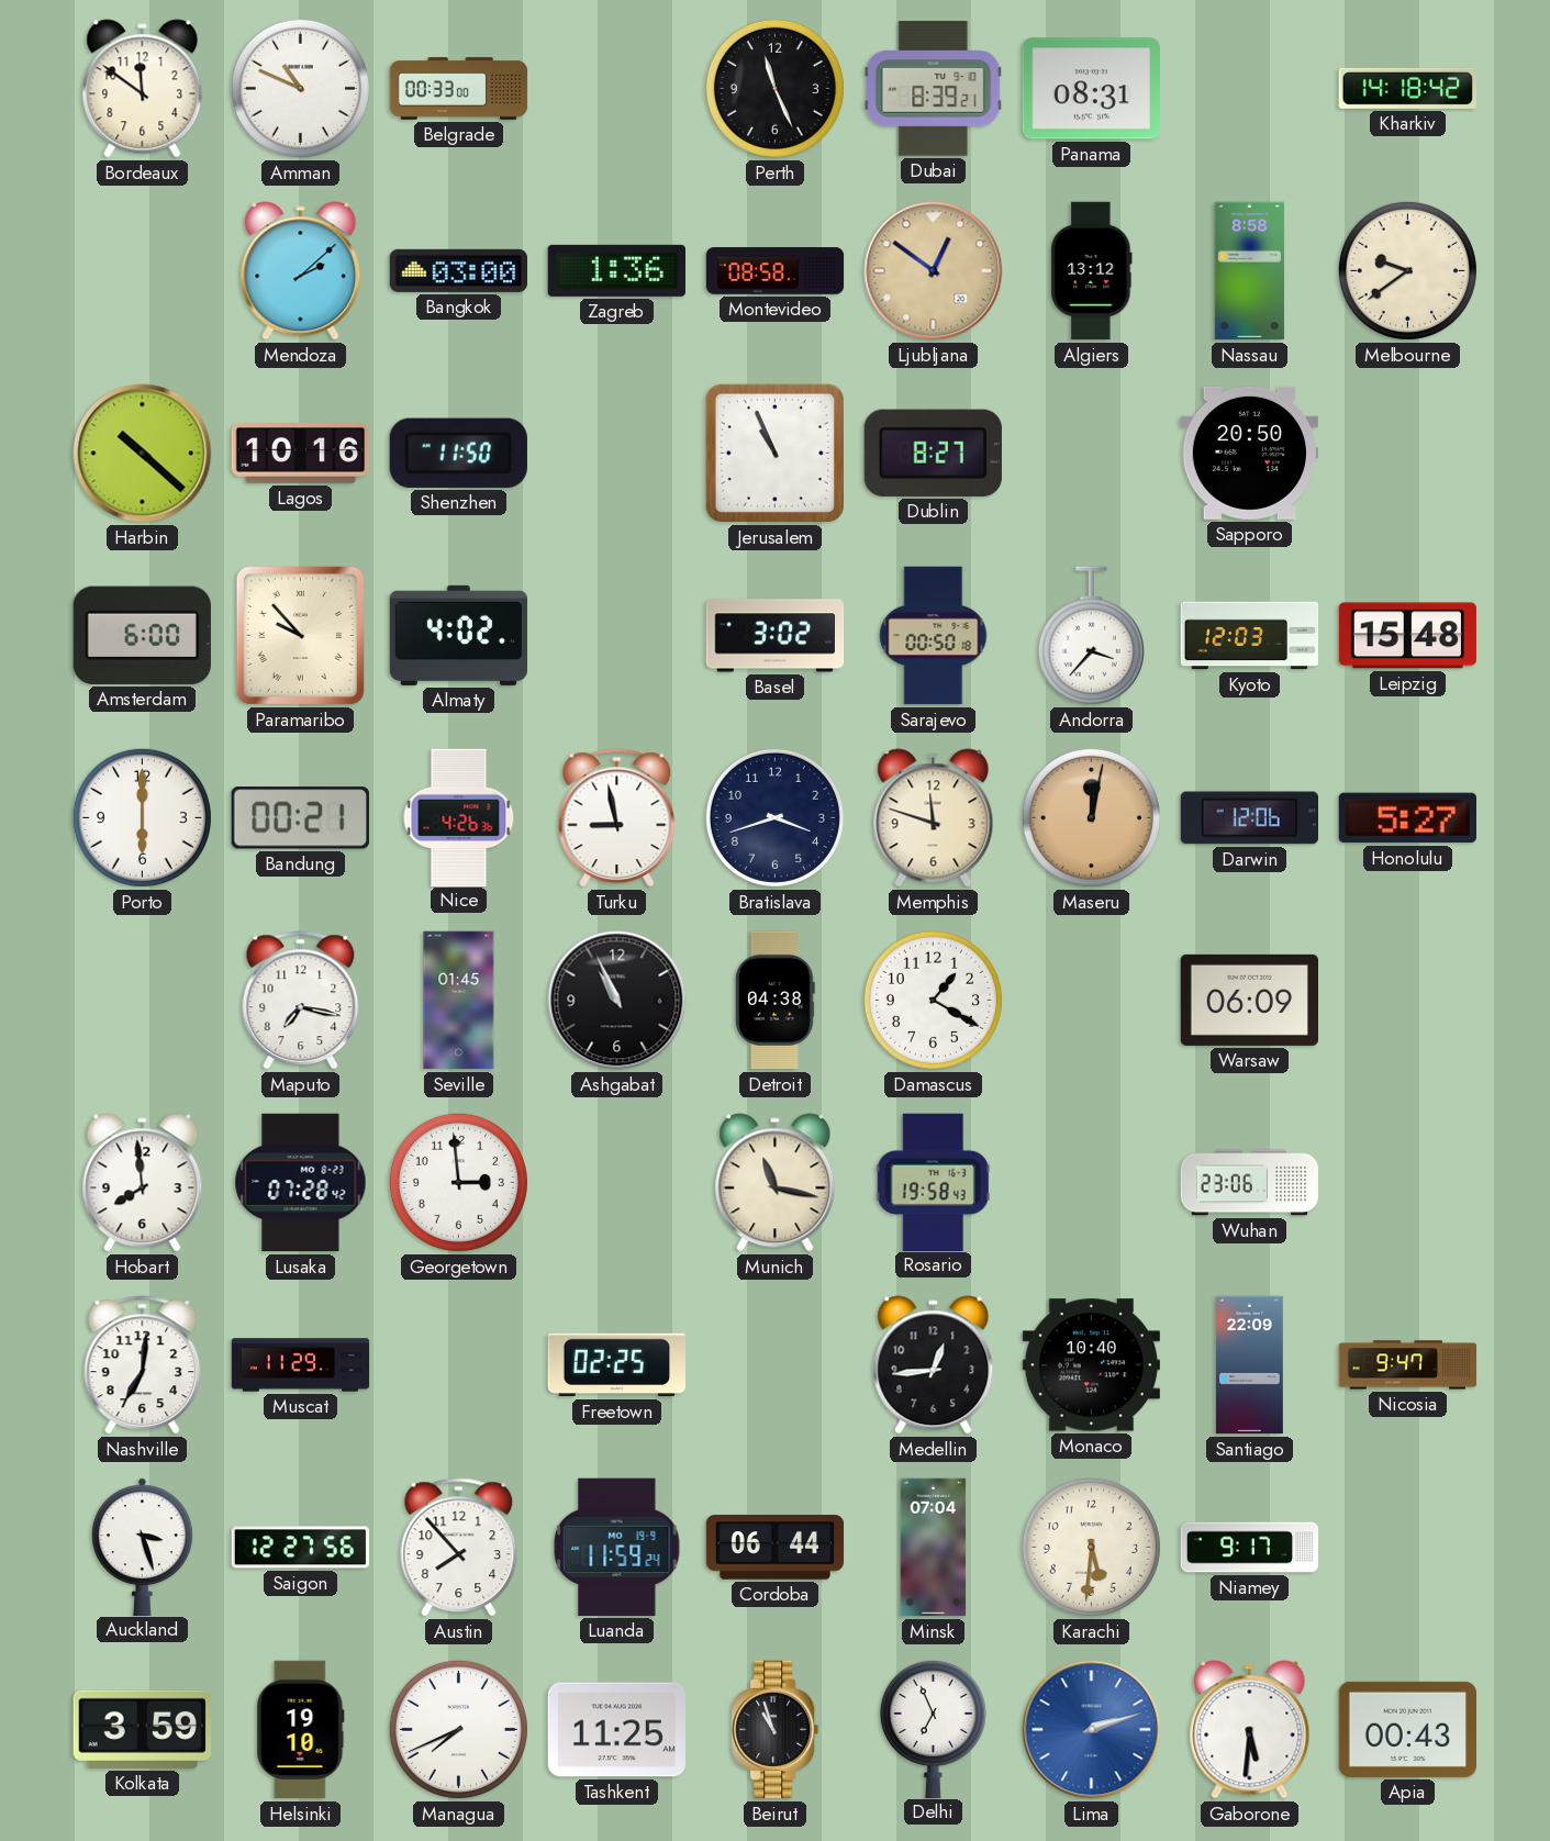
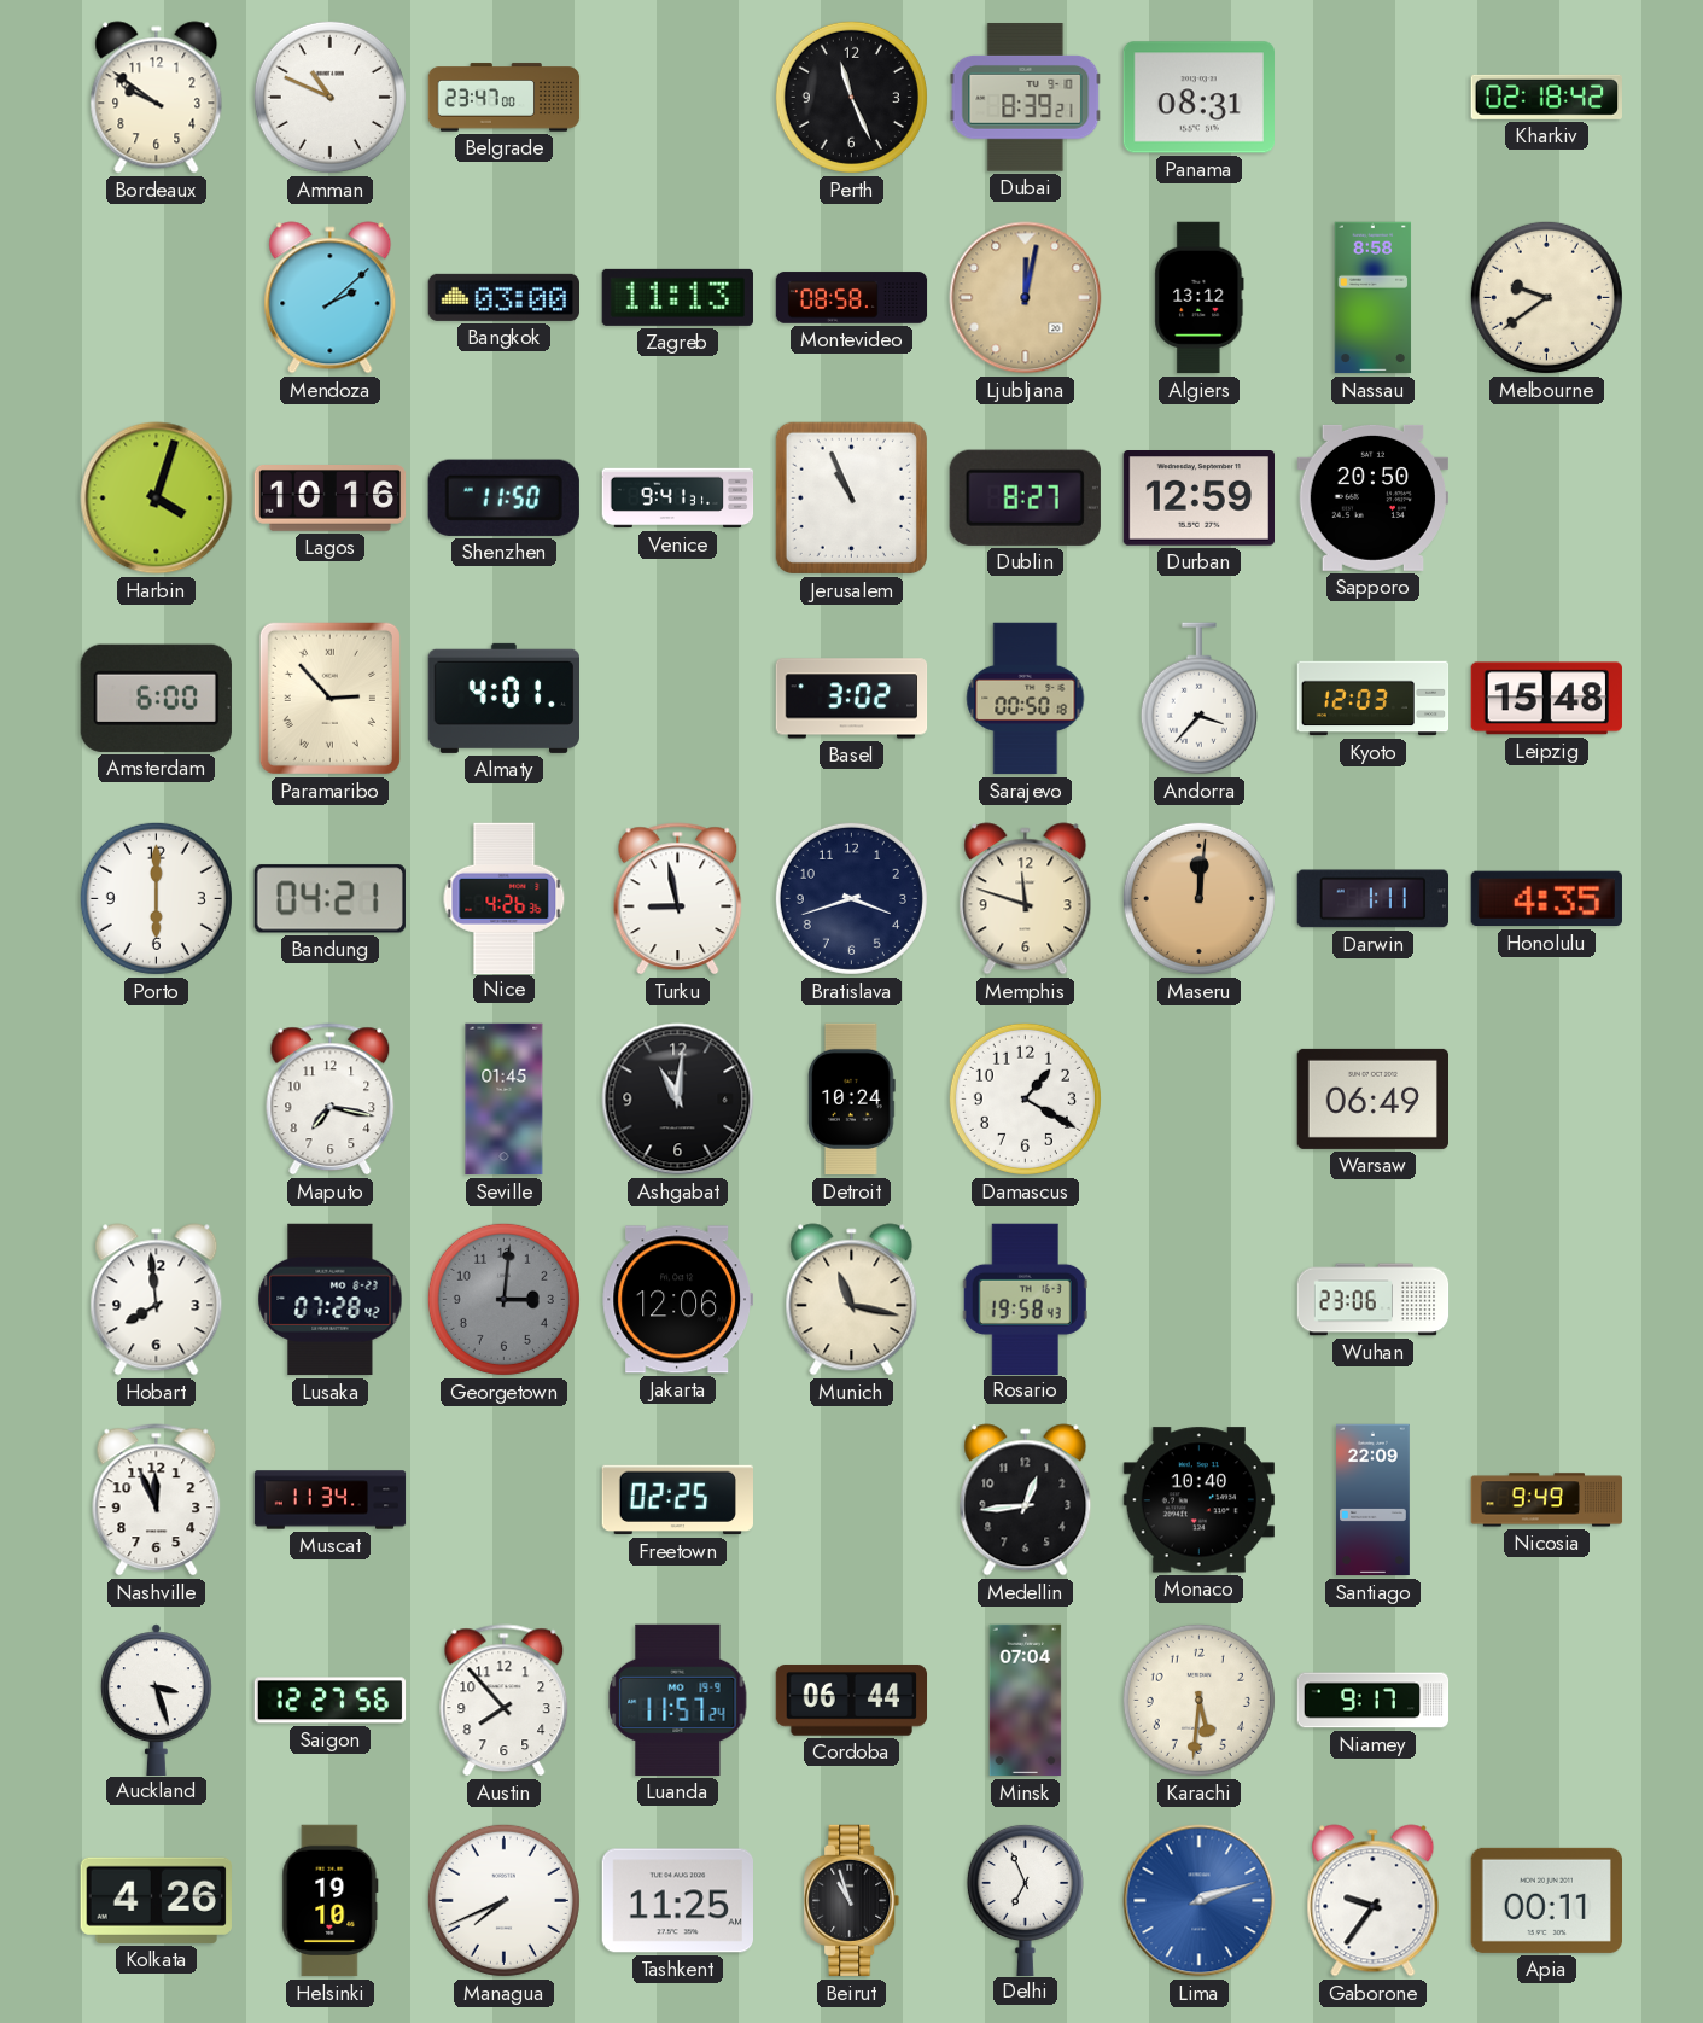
Bordeaux: 11:51 -> 9:51 (157, 98)
Belgrade: 00:33 -> 23:47 (505, 98)
Kharkiv: 14:18 -> 02:18 (1546, 97)
Zagreb: 1:36 -> 11:13 (677, 297)
Ljubljana: 12:51 -> 12:02 (1026, 298)
Harbin: 10:22 -> 4:03 (157, 499)
Venice: none -> 9:41 (678, 499)
Durban: none -> 12:59 (1198, 499)
Paramaribo: 9:53 -> 2:53 (329, 698)
Almaty: 4:02 -> 4:01 (503, 698)
Bandung: 00:21 -> 04:21 (329, 899)
Maseru: 12:02 -> 12:01 (1198, 898)
Darwin: 12:06 -> 1:11 (1372, 899)
Honolulu: 5:27 -> 4:35 (1546, 899)
Ashgabat: 10:56 -> 11:01 (678, 1100)
Detroit: 04:38 -> 10:24 (852, 1100)
Warsaw: 06:09 -> 06:49 (1372, 1098)
Georgetown: 2:59 -> 3:01 (503, 1299)
Georgetown dial: white -> grey (503, 1299)
Jakarta: none -> 12:06 (677, 1300)
Nashville: 7:01 -> 11:56 (157, 1500)
Muscat: 11:29 -> 11:34 (331, 1500)
Nicosia: 9:47 -> 9:49 (1547, 1500)
Luanda: 11:59 -> 11:57 (678, 1700)
Kolkata: 3:59 -> 4:26 (156, 1900)
Gaborone: 5:31 -> 9:36 (1374, 1901)
Apia: 00:43 -> 00:11 (1546, 1900)
